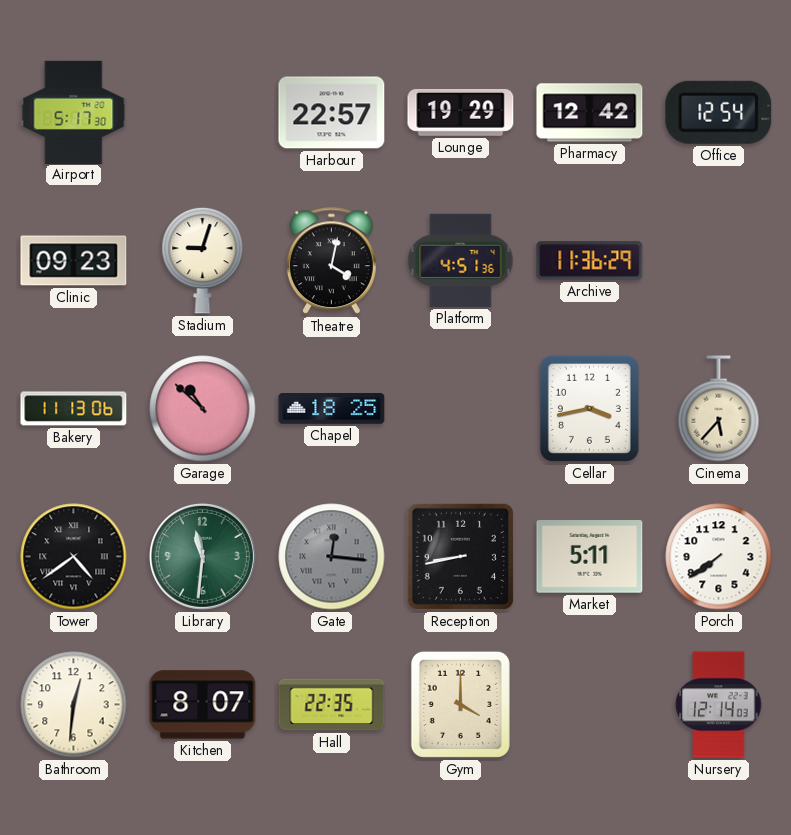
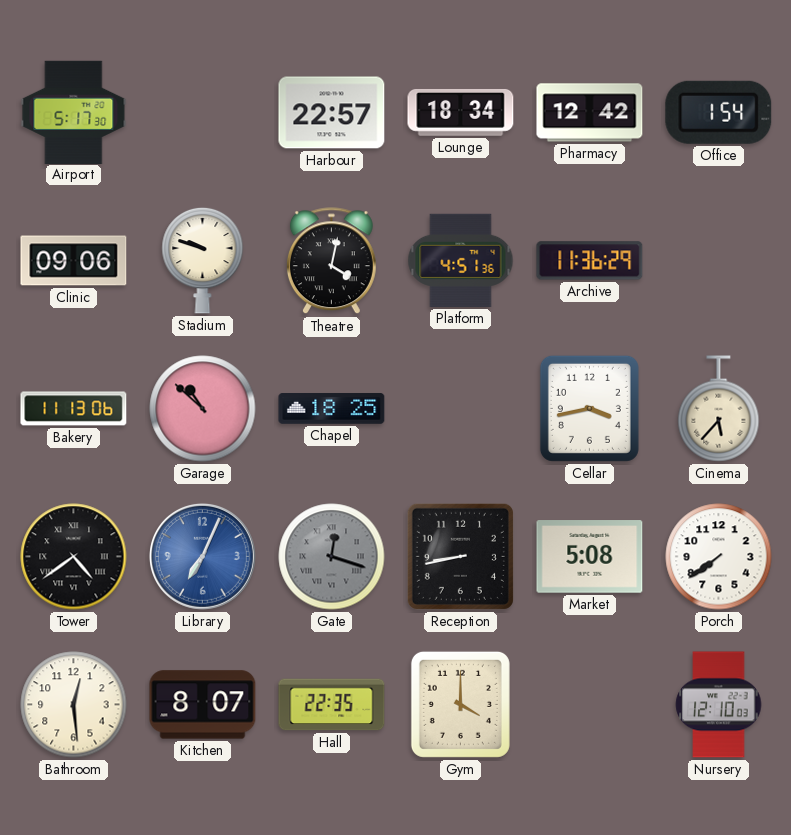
Lounge: 19:29 -> 18:34 (461, 112)
Office: 12:54 -> 1:54 (719, 112)
Clinic: 09:23 -> 09:06 (74, 261)
Stadium: 9:03 -> 9:48 (203, 260)
Library: 11:31 -> 7:04 (202, 556)
Library dial: green -> blue (202, 556)
Gate: 12:16 -> 12:18 (332, 557)
Market: 5:11 -> 5:08 (590, 557)
Bathroom: 12:31 -> 12:29 (74, 705)
Nursery: 12:14 -> 12:10 (719, 705)
